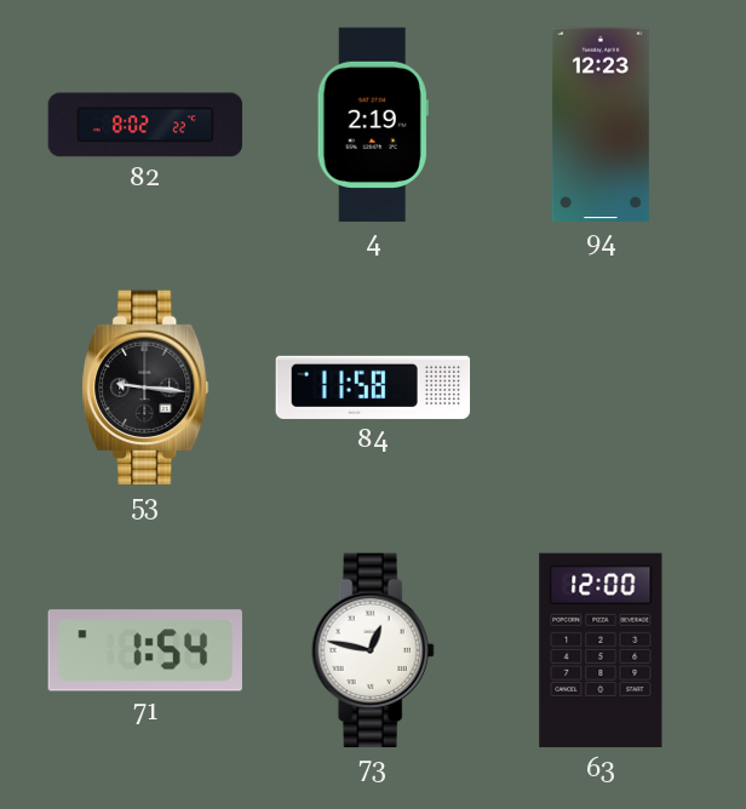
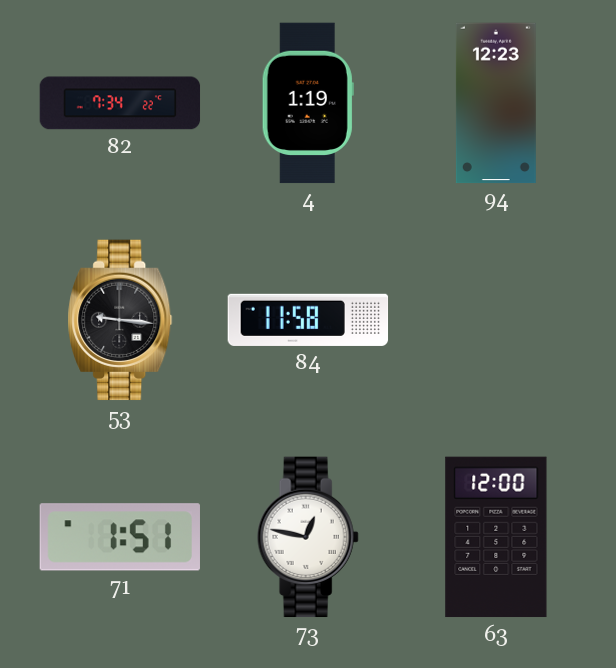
82: 8:02 -> 7:34 (120, 103)
4: 2:19 -> 1:19 (308, 103)
71: 1:54 -> 1:51 (120, 537)
